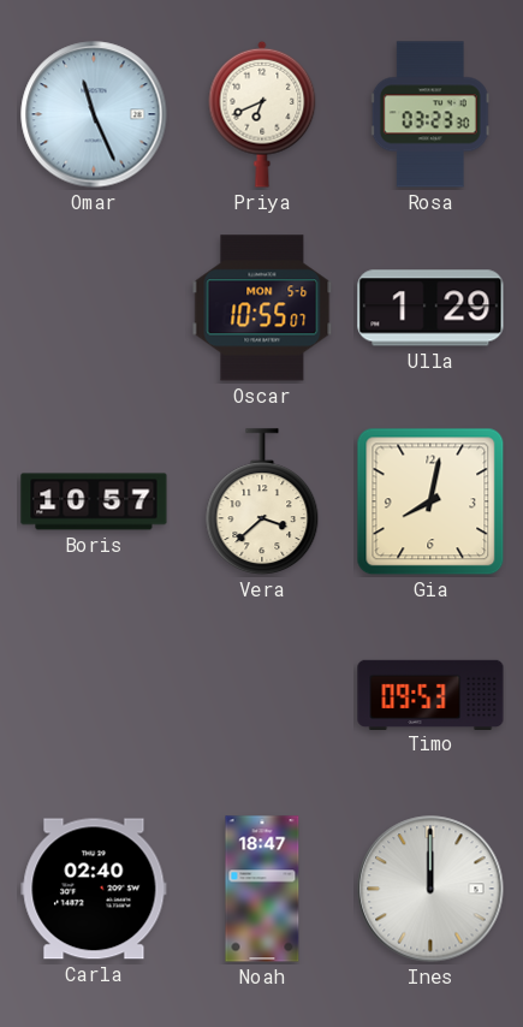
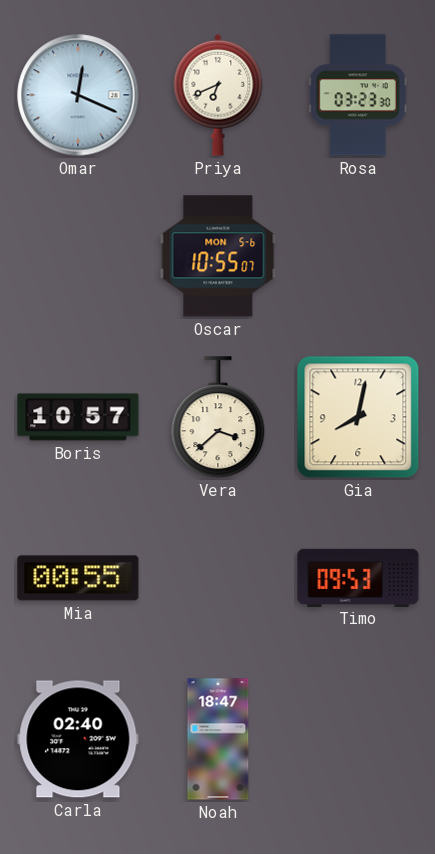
Omar: 11:26 -> 12:19 (78, 95)
Ulla: 1:29 -> none (430, 308)
Mia: none -> 00:55 (78, 578)
Ines: 12:00 -> none (430, 889)
